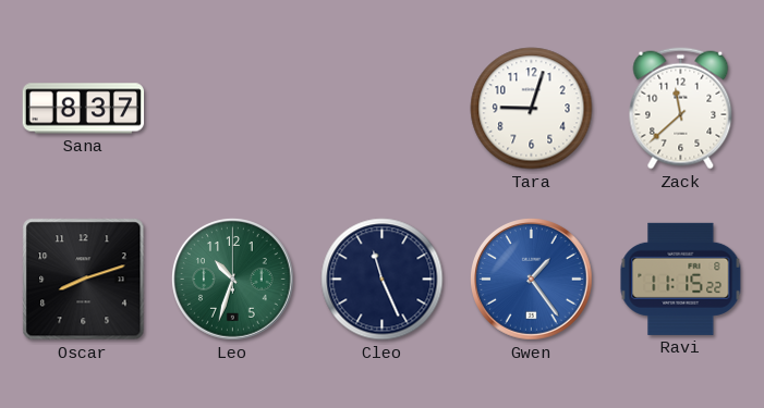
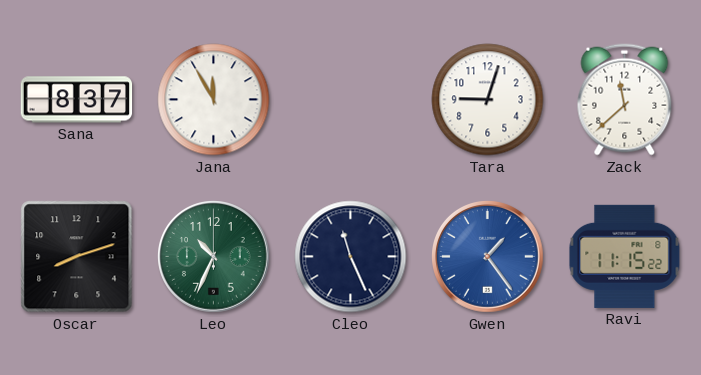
Jana: none -> 11:55 (214, 100)
Leo: 10:33 -> 10:34 (214, 257)
